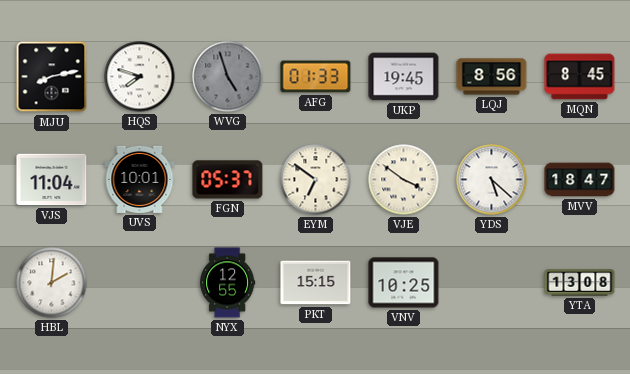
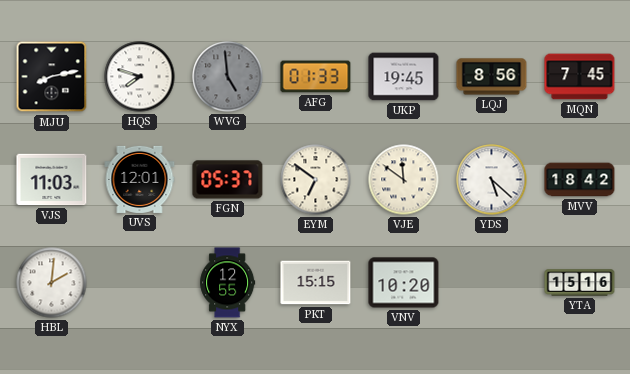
WVG: 4:57 -> 4:59 (228, 77)
MQN: 8:45 -> 7:45 (580, 77)
VJS: 11:04 -> 11:03 (52, 180)
UVS: 10:01 -> 12:01 (140, 179)
VJE: 3:51 -> 11:51 (404, 180)
MVV: 18:47 -> 18:42 (580, 180)
VNV: 10:25 -> 10:20 (404, 283)
YTA: 13:08 -> 15:16 (580, 283)
